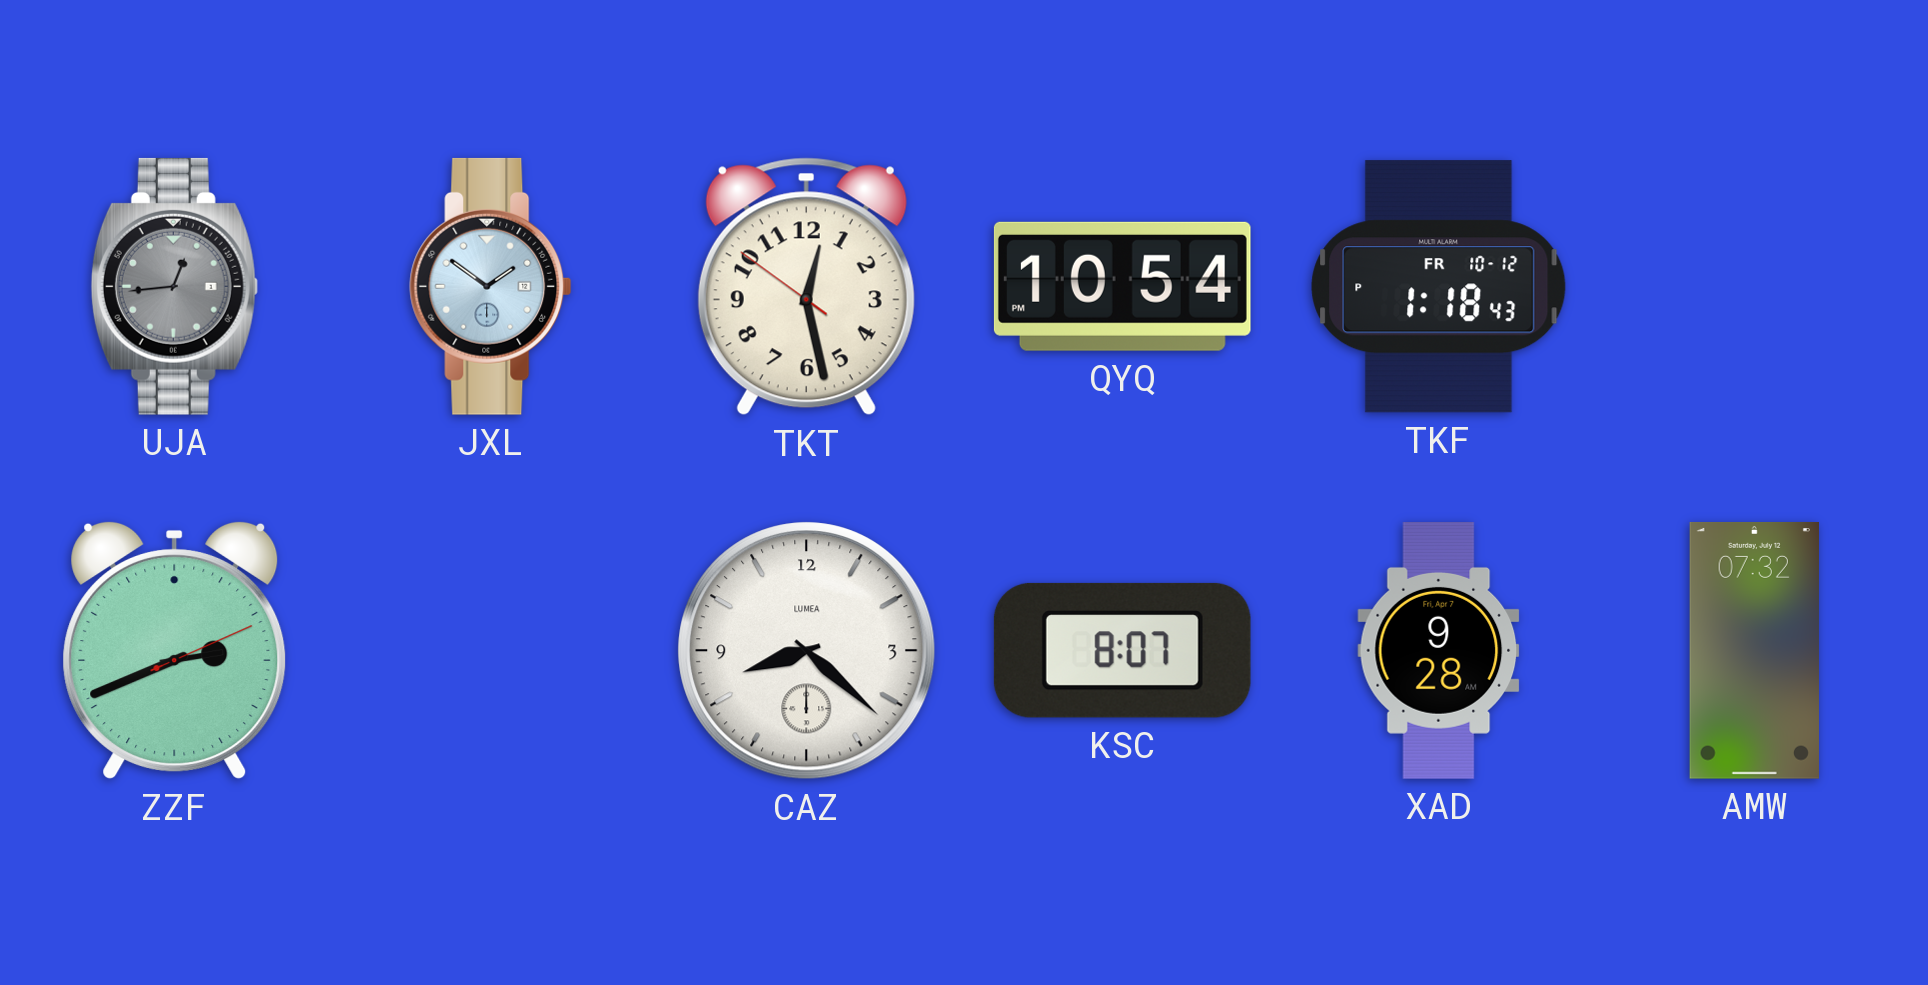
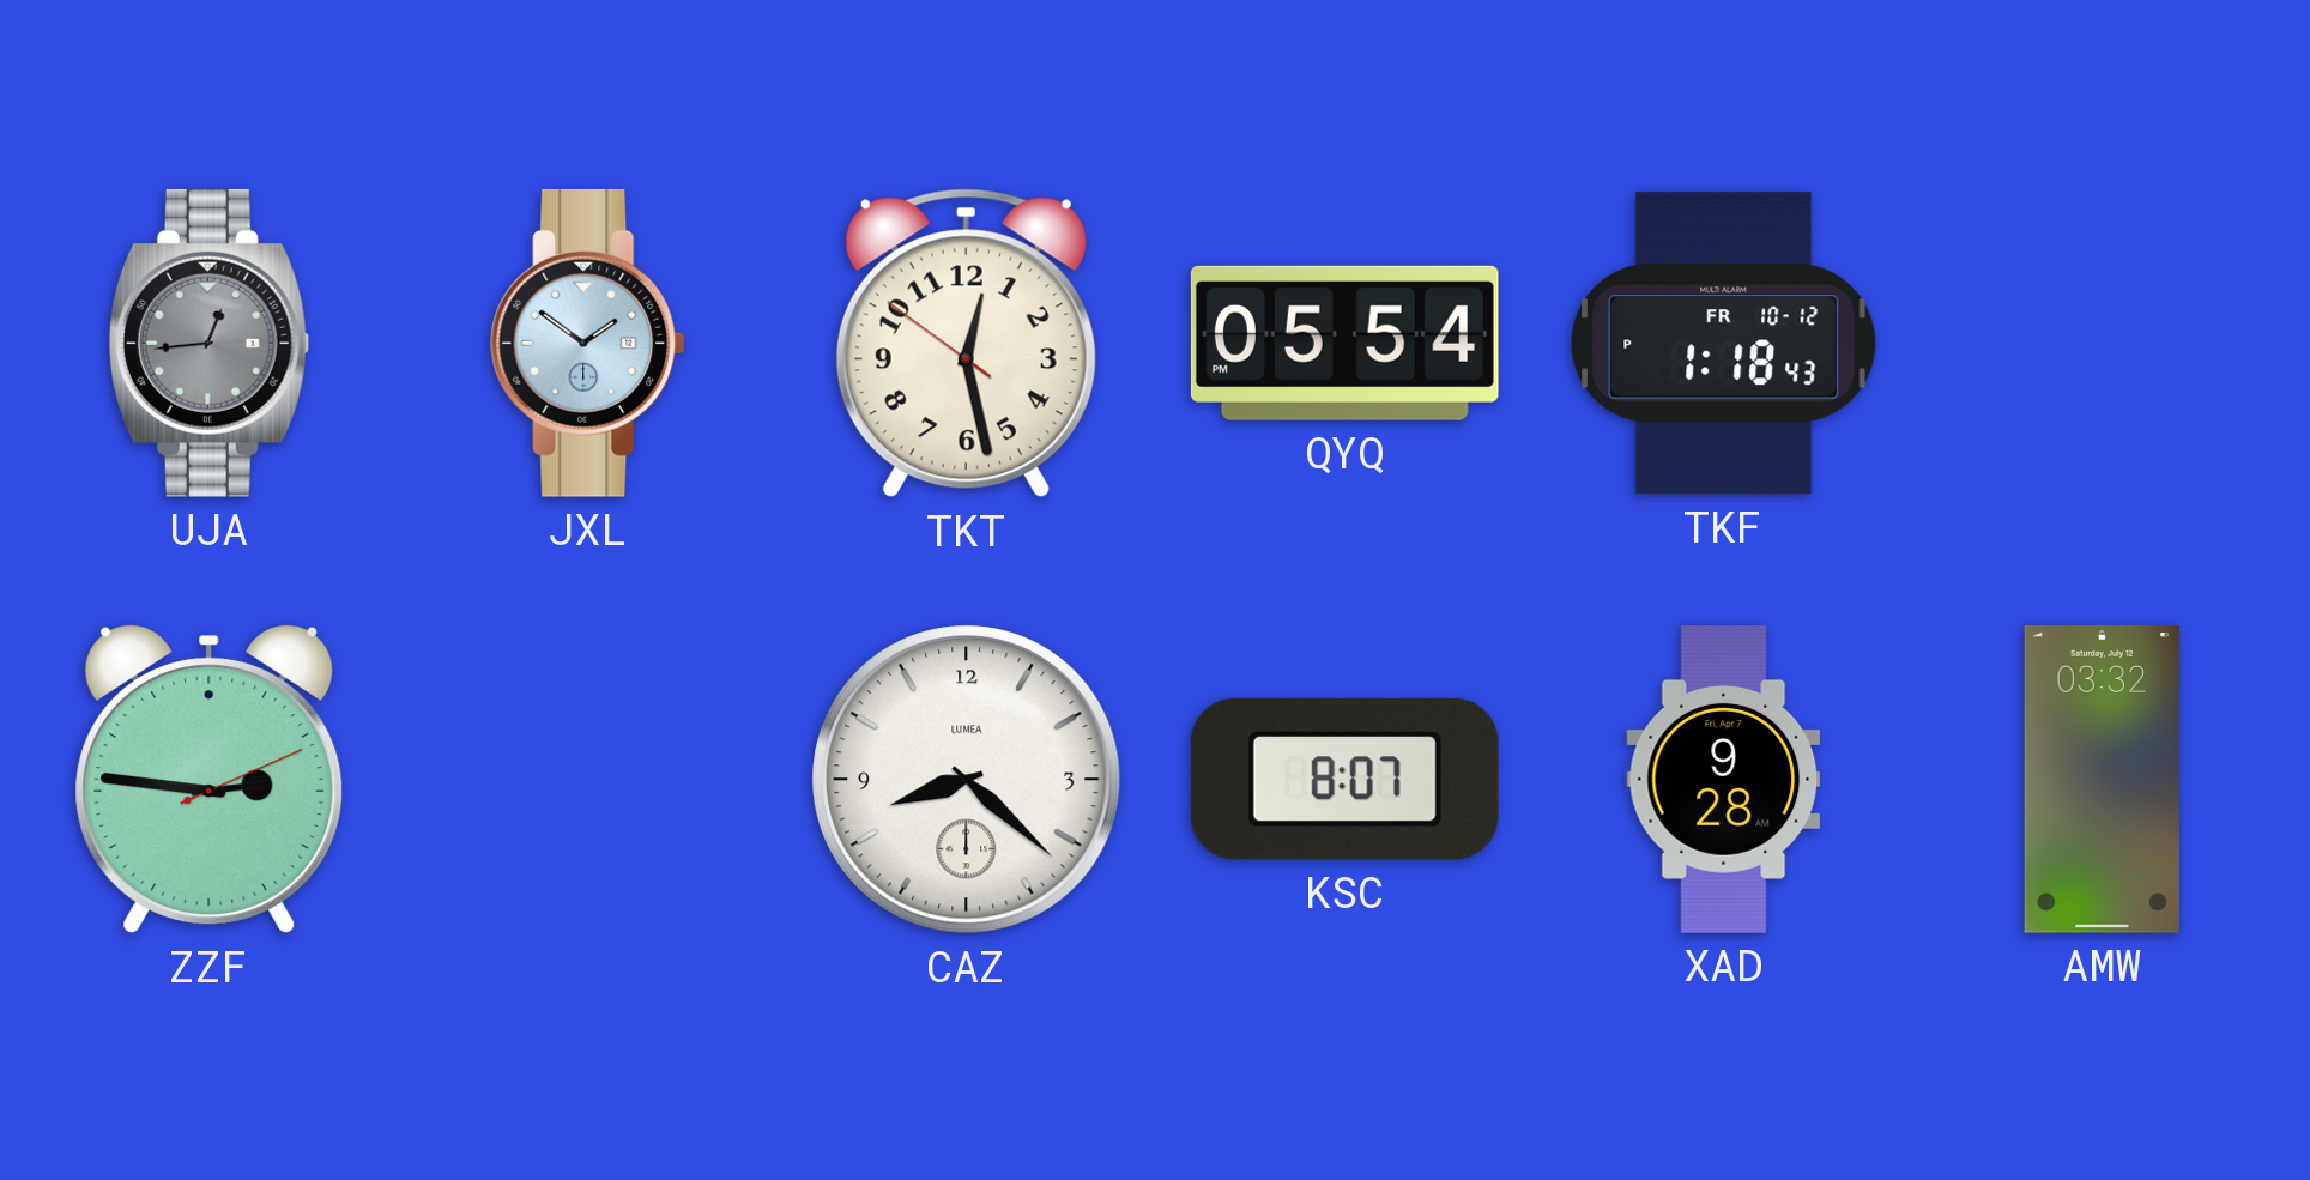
QYQ: 10:54 -> 05:54 (1344, 343)
ZZF: 2:41 -> 2:46 (210, 779)
AMW: 07:32 -> 03:32 (2102, 779)
